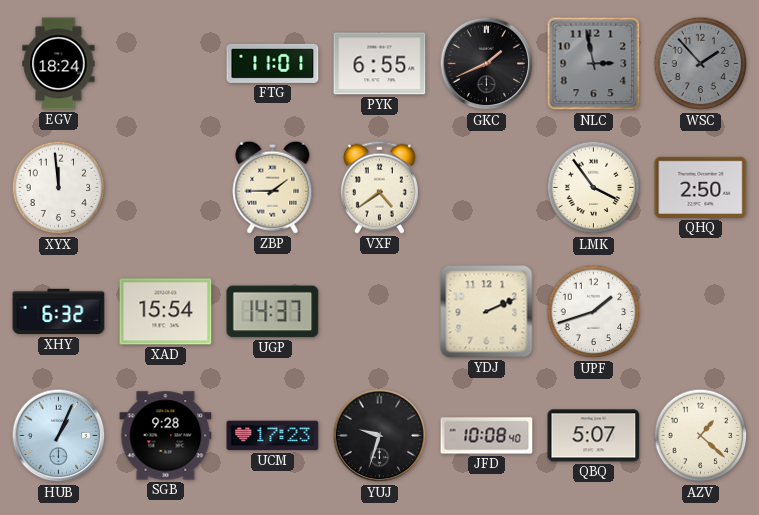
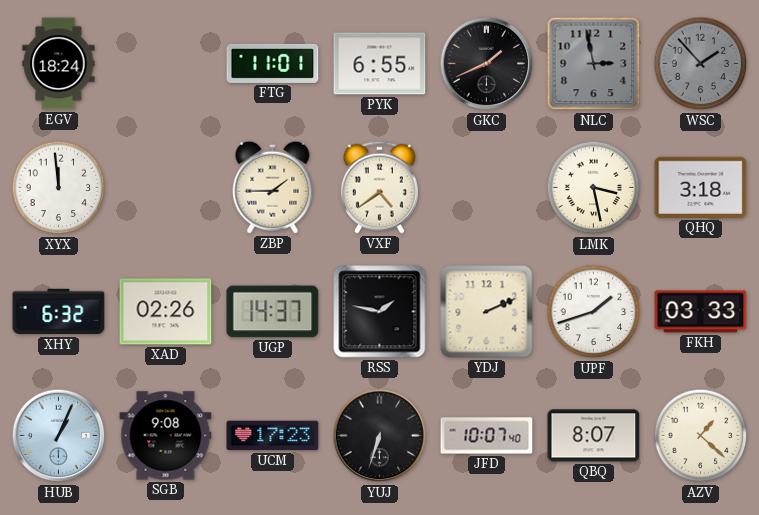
LMK: 3:54 -> 3:28 (594, 188)
QHQ: 2:50 -> 3:18 (701, 187)
XAD: 15:54 -> 02:26 (166, 312)
RSS: none -> 1:47 (380, 312)
FKH: none -> 03:33 (701, 312)
SGB: 9:28 -> 9:08 (166, 436)
YUJ: 9:33 -> 6:33 (380, 436)
JFD: 10:08 -> 10:07 (487, 436)
QBQ: 5:07 -> 8:07 (594, 436)
